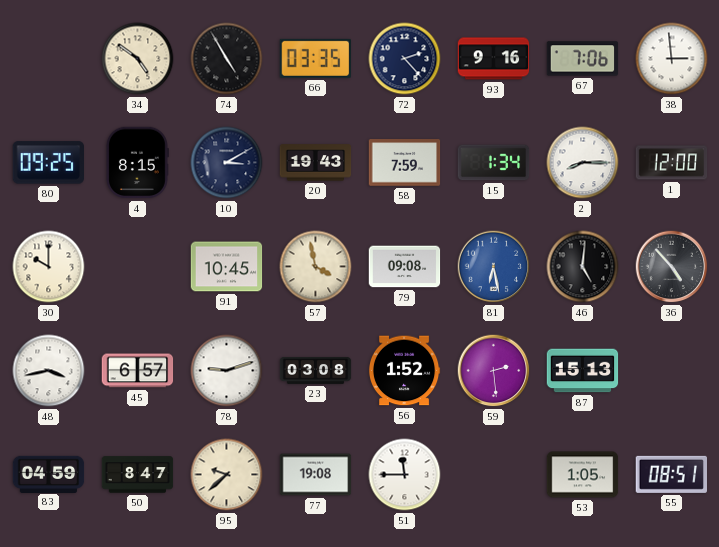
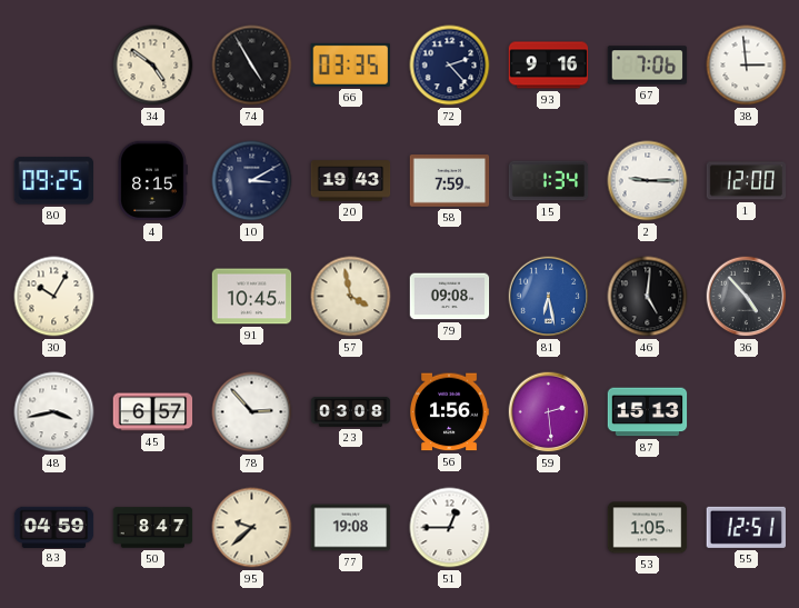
2: 8:15 -> 9:15 (648, 181)
30: 10:00 -> 10:05 (54, 297)
78: 9:12 -> 2:53 (252, 412)
56: 1:52 -> 1:56 (449, 412)
51: 11:45 -> 12:45 (450, 528)
55: 08:51 -> 12:51 (746, 527)
